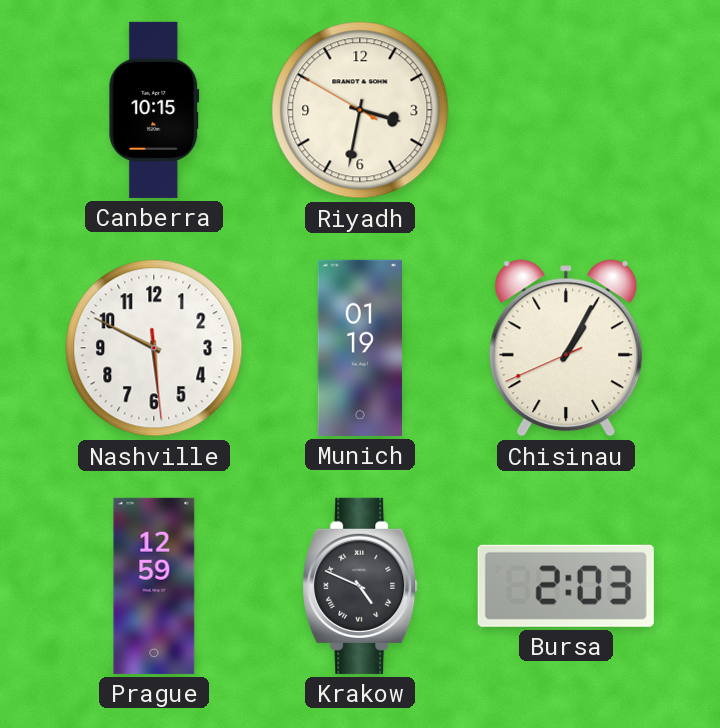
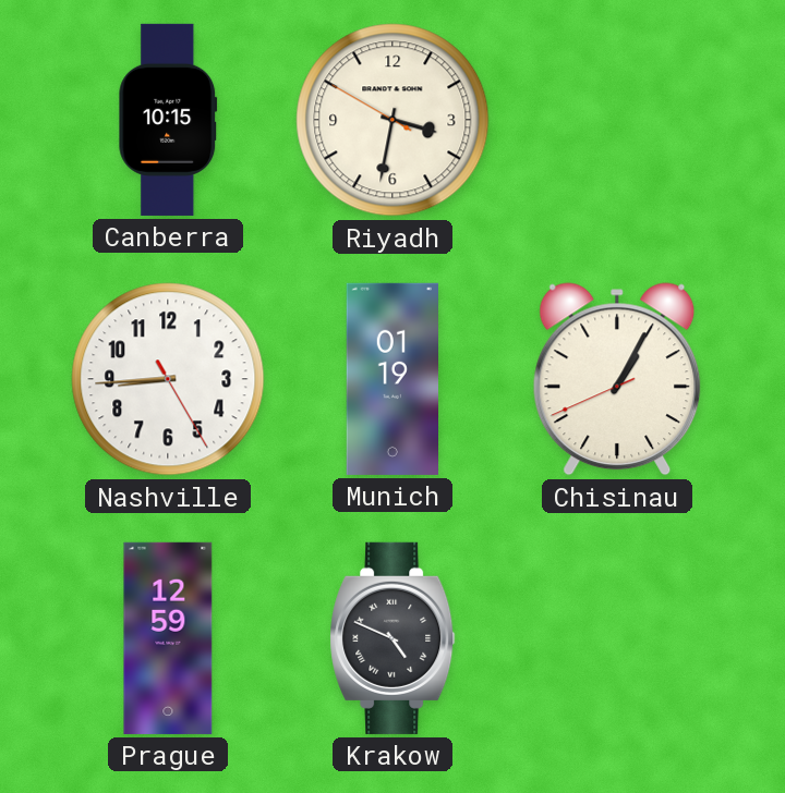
Nashville: 5:49 -> 8:44 (168, 379)
Bursa: 2:03 -> none (566, 586)
